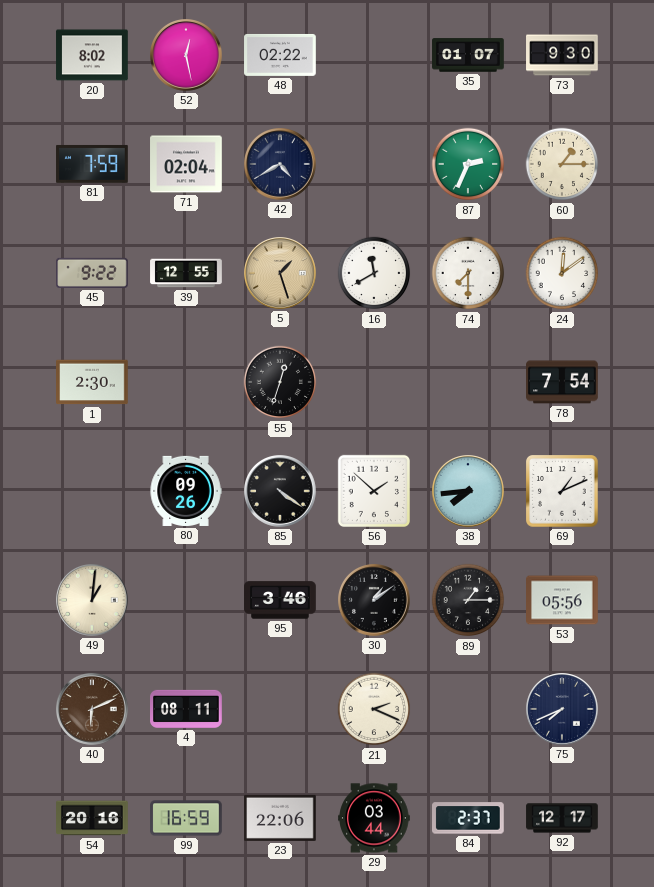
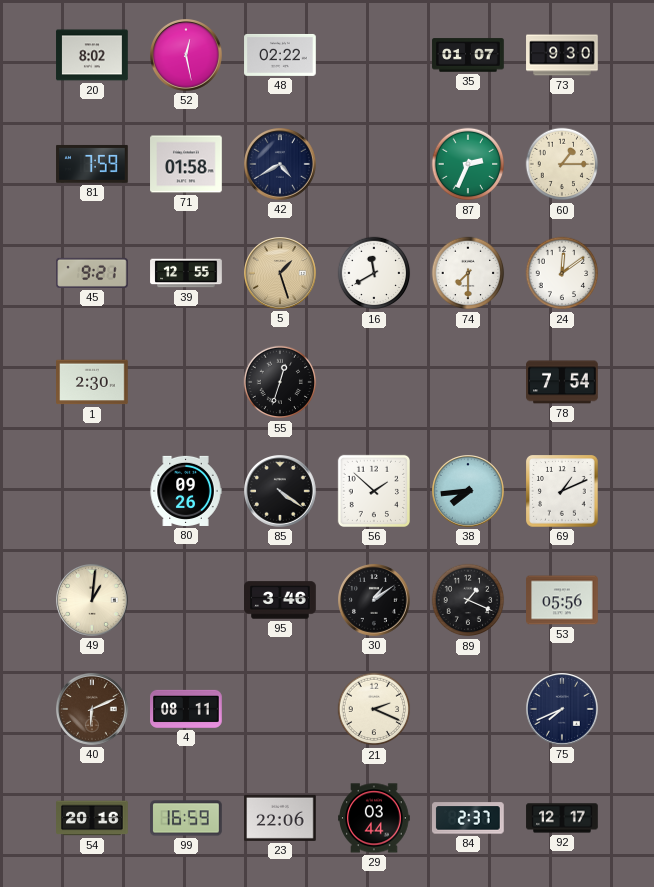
71: 02:04 -> 01:58 (186, 164)
45: 9:22 -> 9:21 (92, 273)
89: 1:15 -> 1:19 (468, 600)
